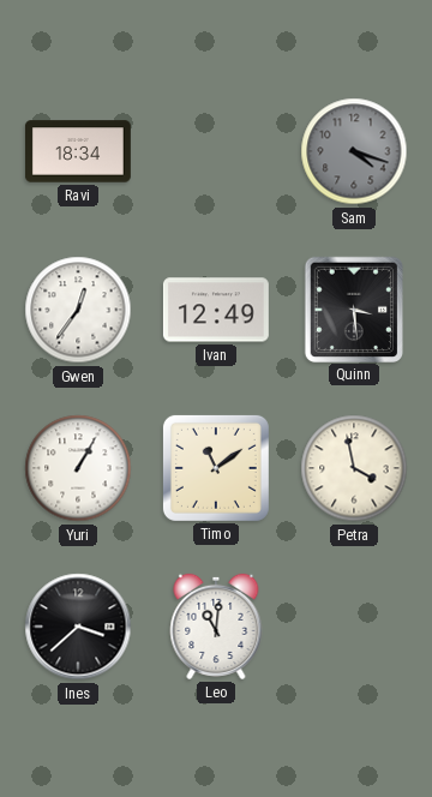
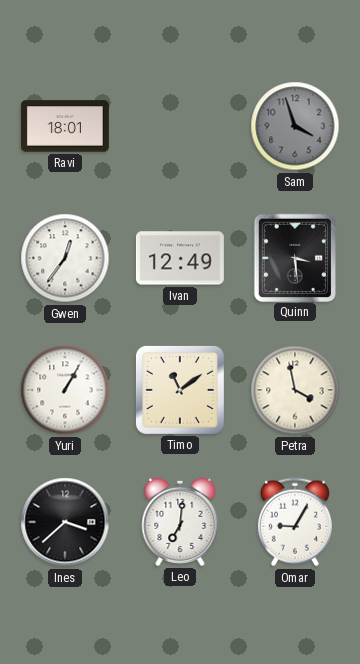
Ravi: 18:34 -> 18:01 (65, 126)
Sam: 4:18 -> 3:57 (295, 126)
Leo: 11:01 -> 7:01 (180, 522)
Omar: none -> 9:05 (295, 522)
